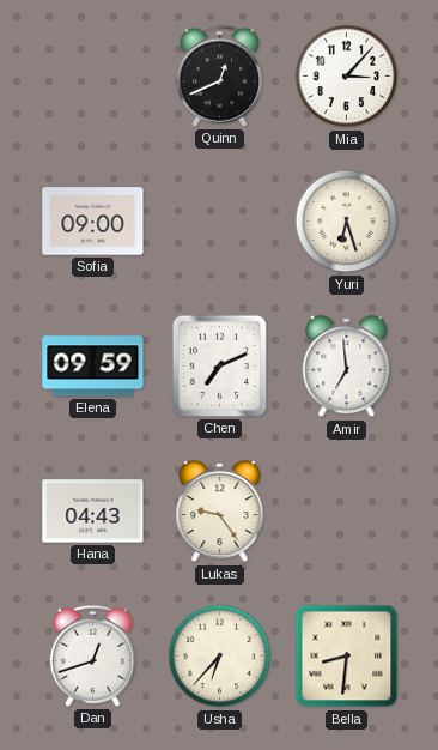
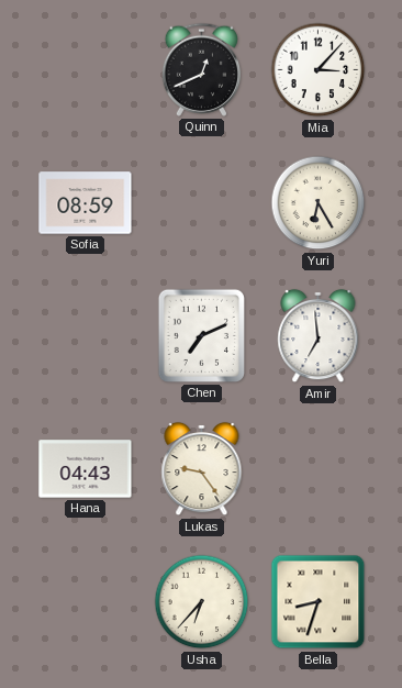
Sofia: 09:00 -> 08:59 (86, 203)
Yuri: 6:27 -> 6:25 (319, 203)
Elena: 09:59 -> none (93, 367)
Dan: 12:42 -> none (92, 655)
Bella: 8:31 -> 8:33 (319, 602)
